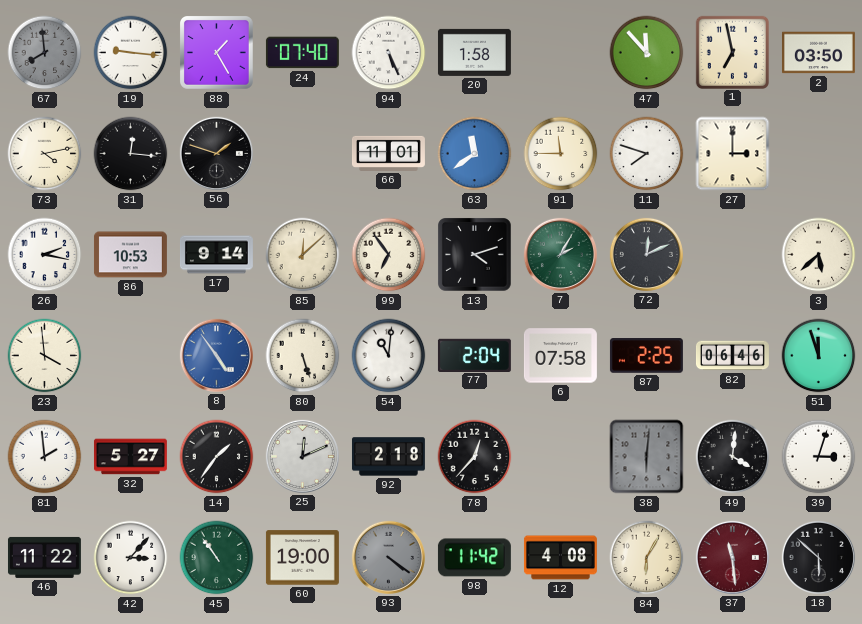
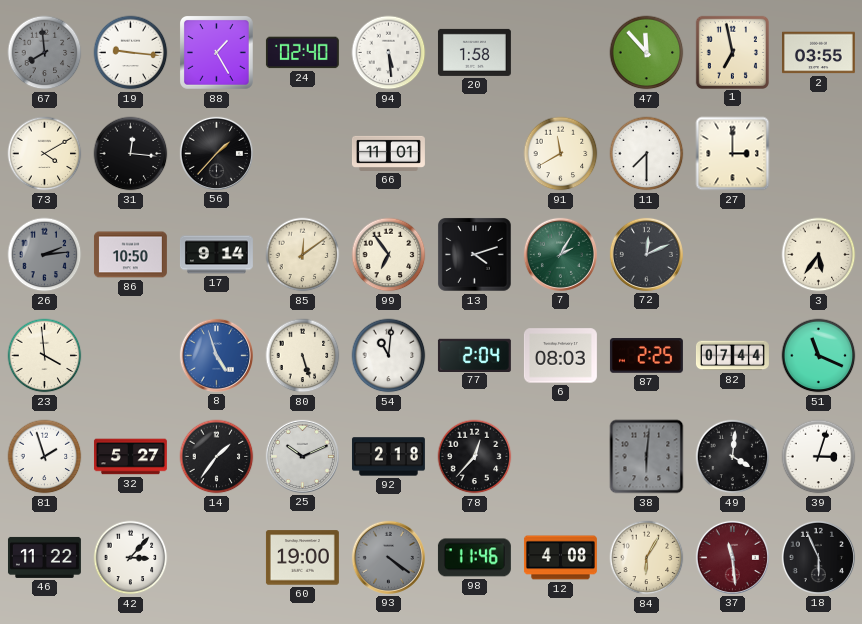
24: 07:40 -> 02:40 (302, 53)
94: 5:26 -> 5:29 (389, 53)
2: 03:50 -> 03:55 (818, 53)
73: 4:13 -> 4:10 (45, 154)
56: 1:48 -> 1:37 (216, 153)
63: 11:39 -> none (475, 154)
91: 11:45 -> 11:40 (561, 154)
11: 7:48 -> 7:30 (647, 154)
26: 2:17 -> 2:14 (45, 255)
26 dial: white -> grey (45, 255)
86: 10:53 -> 10:50 (130, 255)
85: 12:08 -> 12:09 (303, 255)
3: 5:38 -> 5:36 (819, 255)
8: 4:54 -> 4:57 (216, 355)
6: 07:58 -> 08:03 (560, 356)
82: 06:46 -> 07:44 (732, 356)
51: 11:57 -> 11:19 (819, 356)
81: 1:59 -> 1:57 (45, 457)
25: 12:11 -> 10:11 (302, 456)
45: 10:54 -> none (217, 558)
98: 11:42 -> 11:46 (474, 558)
18: 5:52 -> 5:56 (818, 557)
